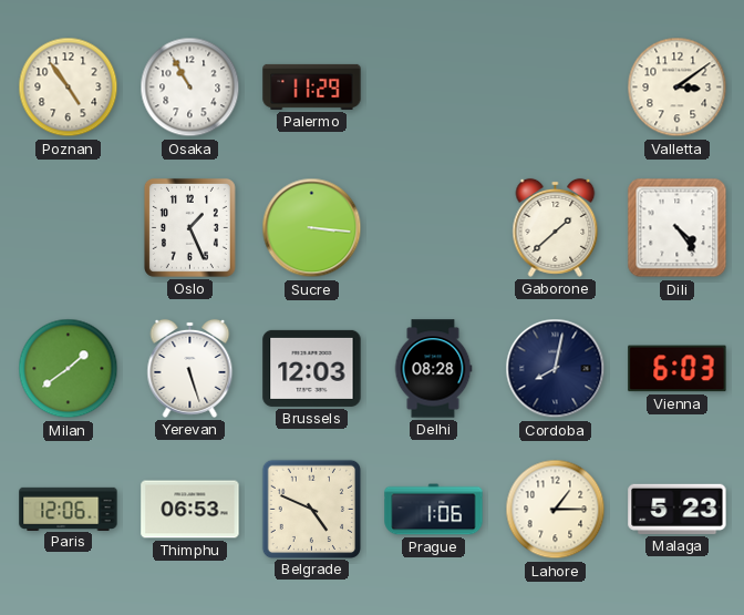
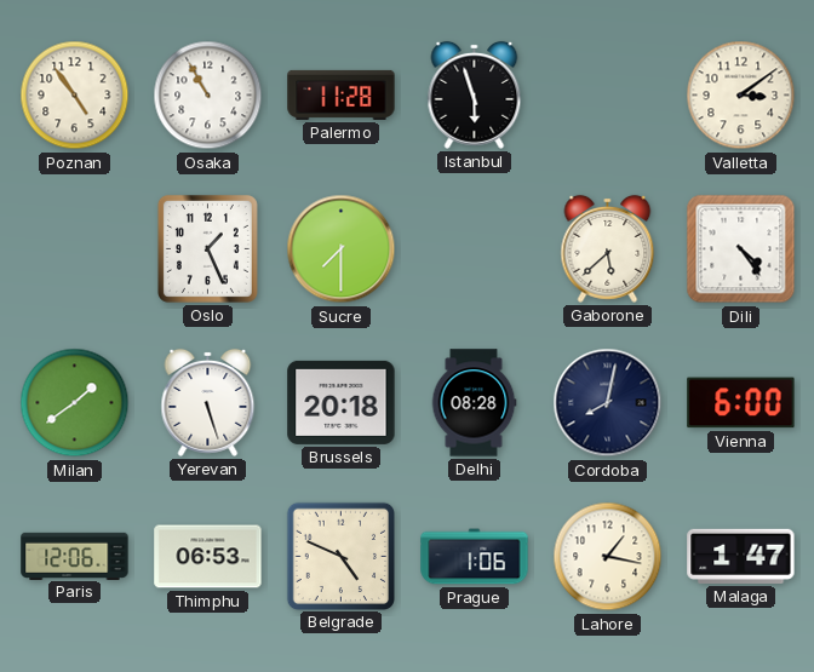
Palermo: 11:29 -> 11:28 (342, 94)
Istanbul: none -> 5:57 (475, 94)
Sucre: 3:16 -> 7:30 (342, 249)
Gaborone: 1:38 -> 5:38 (608, 248)
Brussels: 12:03 -> 20:18 (342, 402)
Vienna: 6:03 -> 6:00 (741, 403)
Lahore: 1:15 -> 1:17 (608, 557)
Malaga: 5:23 -> 1:47 (741, 556)
